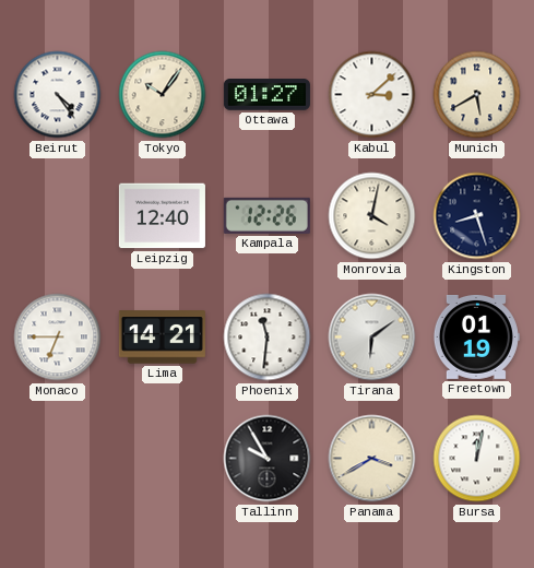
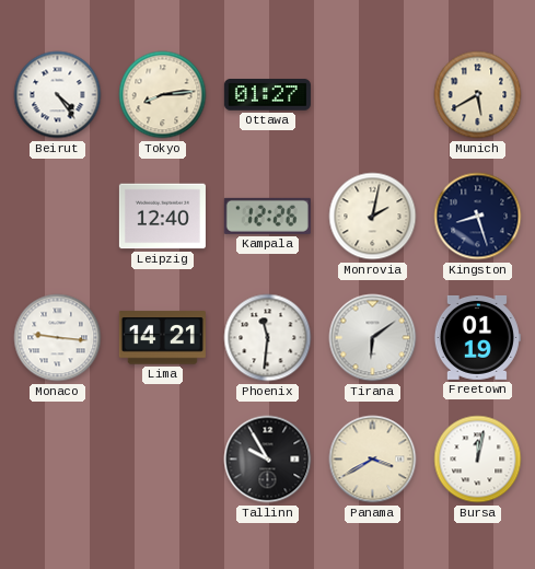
Tokyo: 10:06 -> 8:14 (163, 95)
Kabul: 3:08 -> none (372, 95)
Monrovia: 4:02 -> 2:02 (373, 217)
Monaco: 6:45 -> 9:16 (58, 338)
